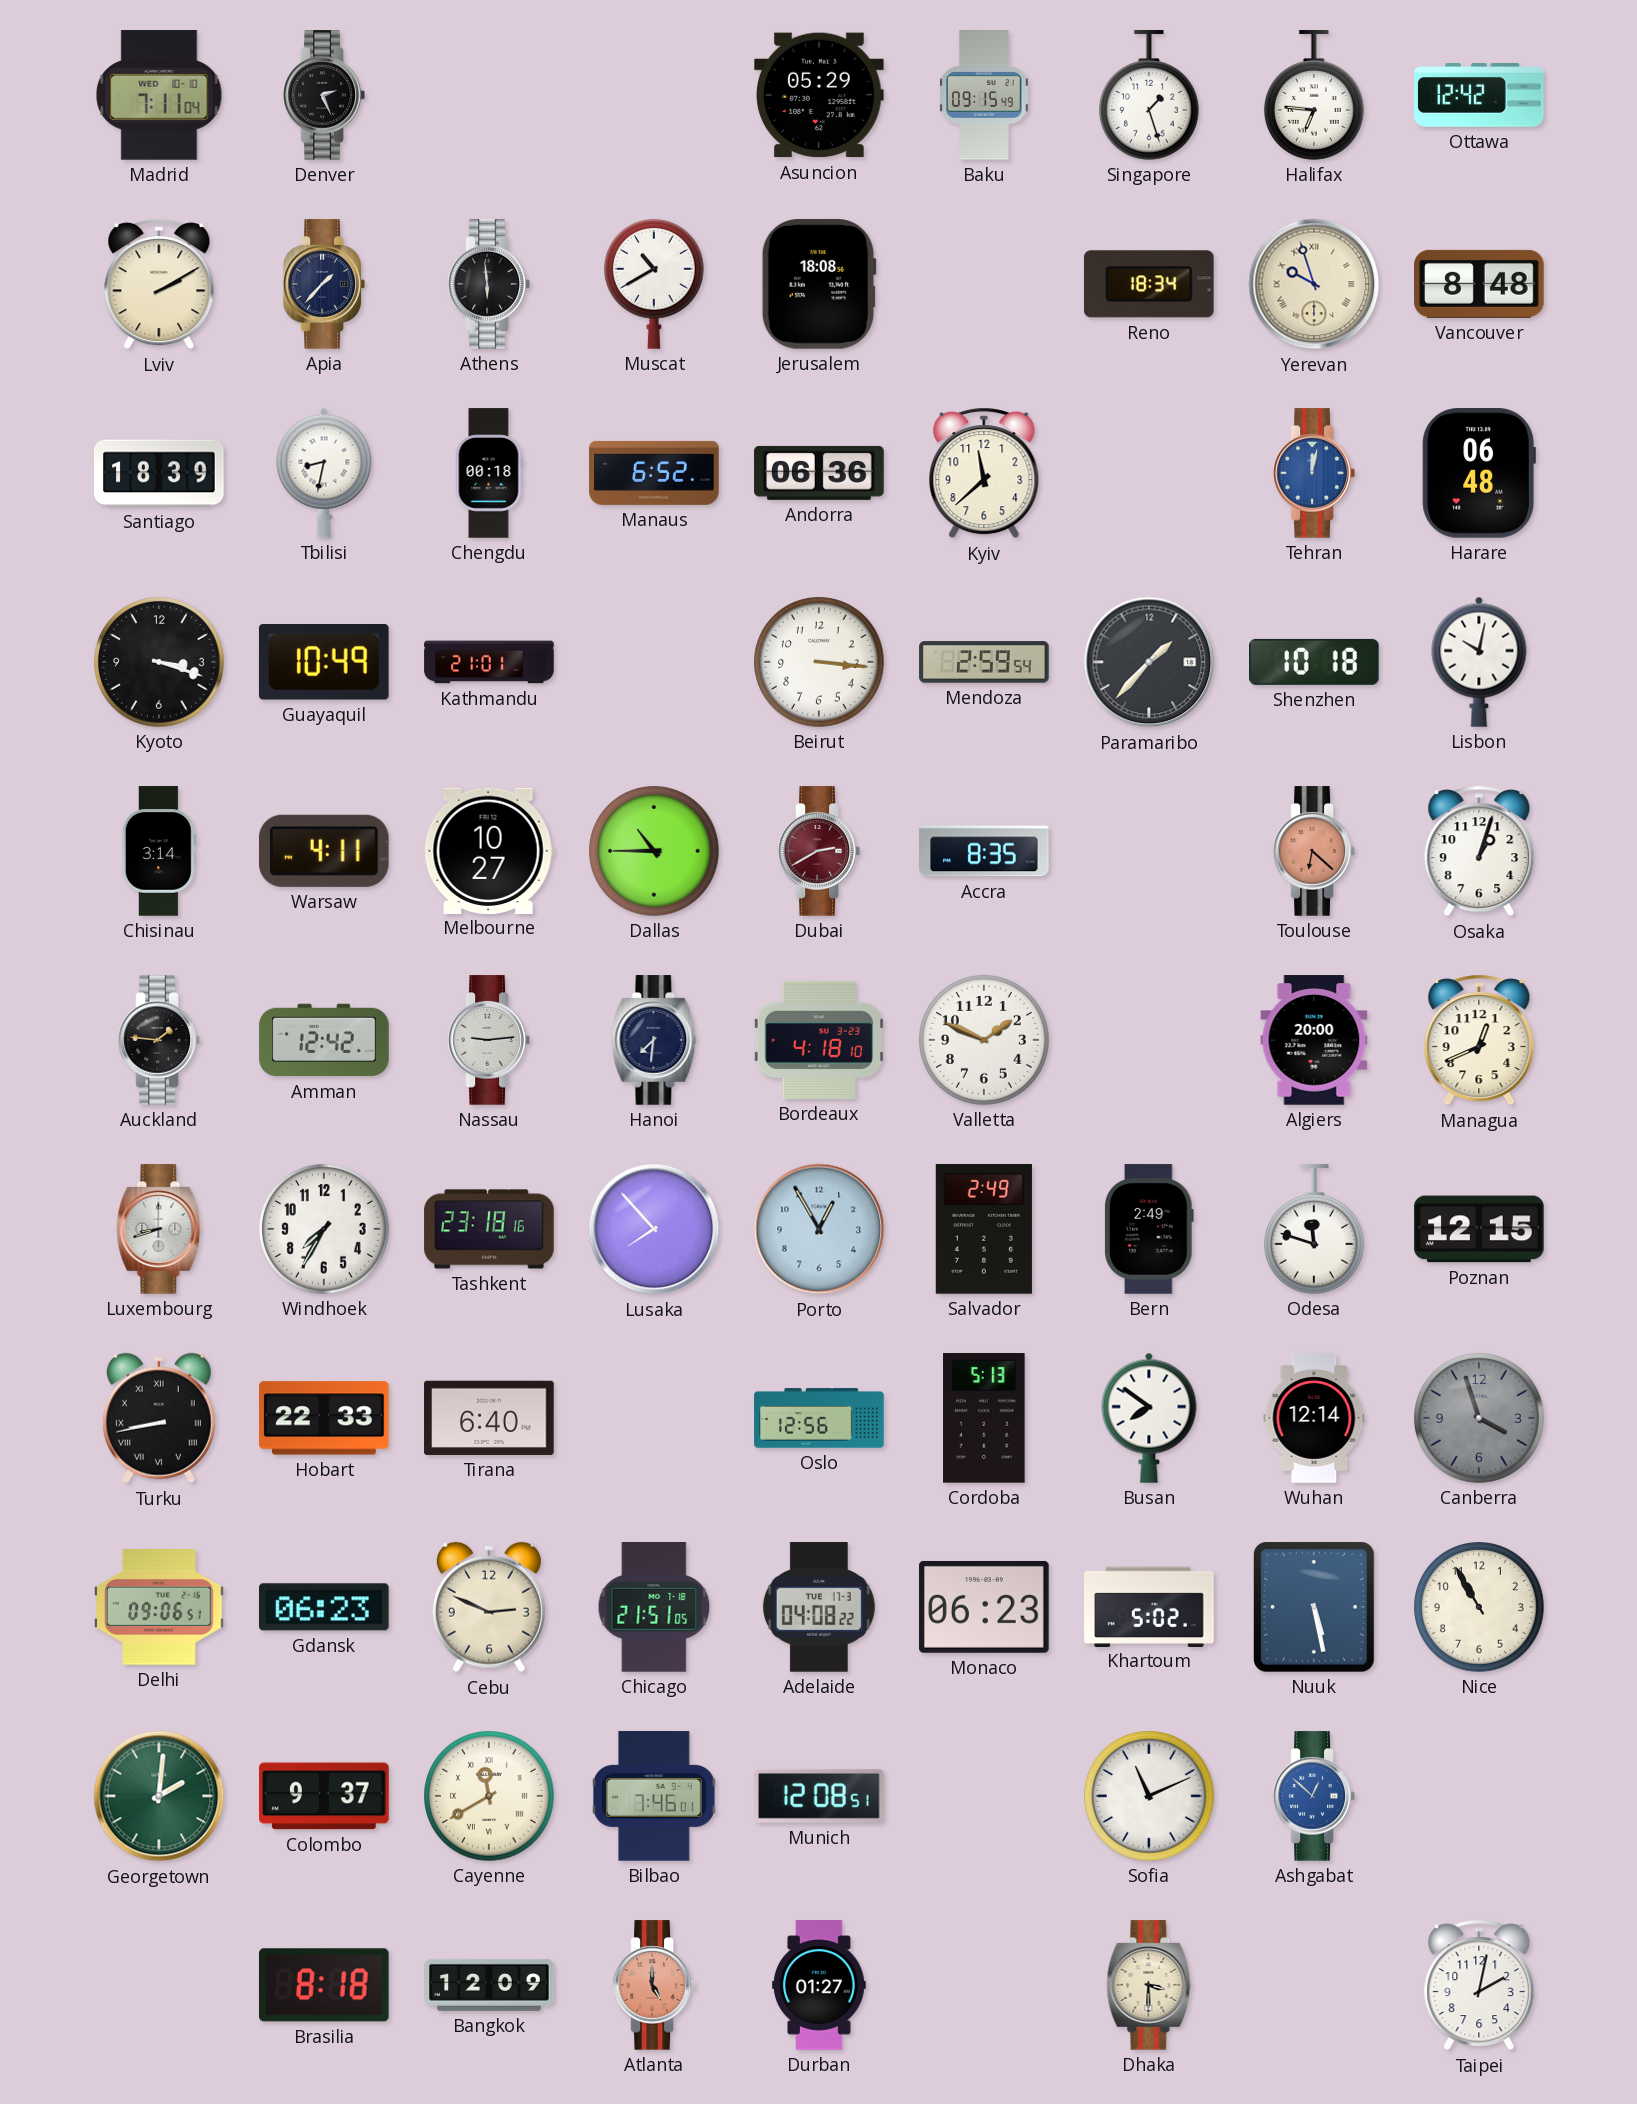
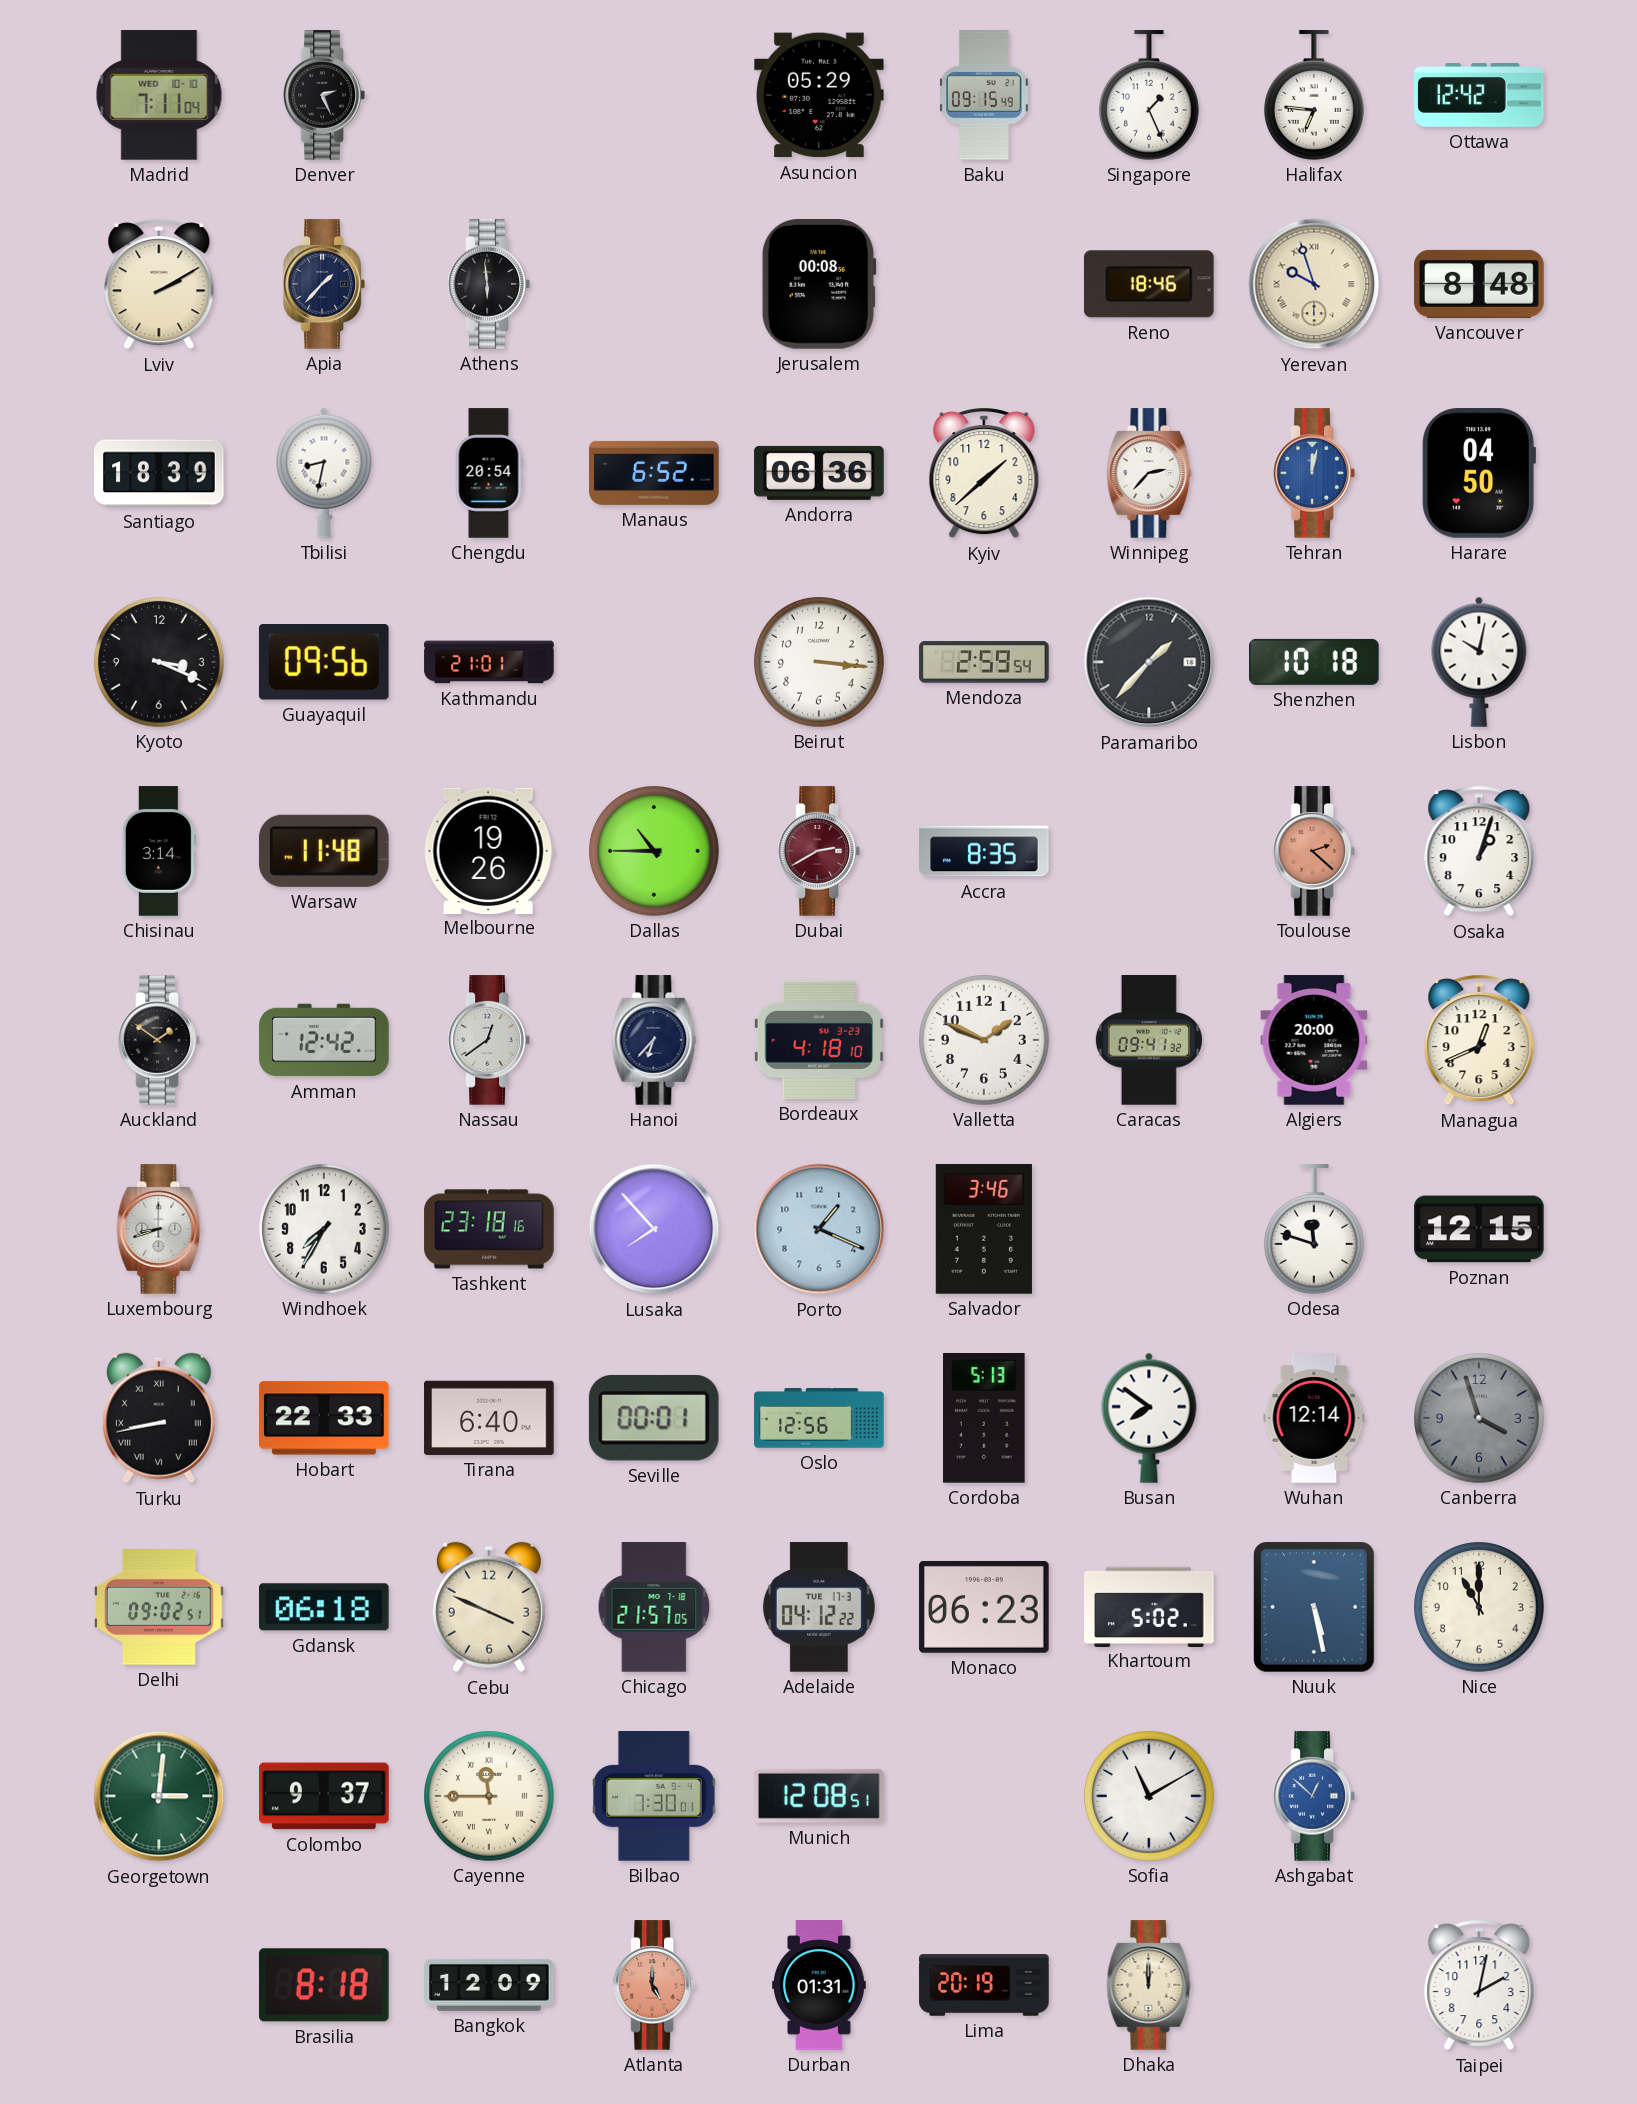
Singapore: 1:27 -> 1:26 (1149, 95)
Muscat: 10:40 -> none (654, 284)
Jerusalem: 18:08 -> 00:08 (819, 285)
Reno: 18:34 -> 18:46 (1149, 284)
Chengdu: 00:18 -> 20:54 (489, 473)
Kyiv: 11:38 -> 1:38 (984, 473)
Winnipeg: none -> 2:37 (1149, 473)
Harare: 06:48 -> 04:50 (1479, 473)
Kyoto: 3:18 -> 3:19 (160, 663)
Guayaquil: 10:49 -> 09:56 (324, 663)
Warsaw: 4:11 -> 11:48 (324, 851)
Melbourne: 10:27 -> 19:26 (489, 850)
Toulouse: 6:22 -> 2:22 (1314, 851)
Auckland: 1:46 -> 1:51 (159, 1040)
Nassau: 9:14 -> 12:39 (489, 1040)
Hanoi: 7:31 -> 6:37 (654, 1040)
Caracas: none -> 09:41 (1149, 1040)
Porto: 12:55 -> 1:19 (819, 1229)
Salvador: 2:49 -> 3:46 (984, 1229)
Bern: 2:49 -> none (1150, 1229)
Seville: none -> 00:01 (654, 1418)
Delhi: 09:06 -> 09:02 (159, 1608)
Gdansk: 06:23 -> 06:18 (325, 1607)
Cebu: 2:49 -> 3:49 (489, 1607)
Chicago: 21:51 -> 21:57 (654, 1607)
Adelaide: 04:08 -> 04:12 (819, 1607)
Nice: 10:55 -> 11:00 (1480, 1608)
Georgetown: 2:01 -> 3:01 (159, 1796)
Cayenne: 11:40 -> 11:45 (490, 1797)
Bilbao: 7:46 -> 7:30 (654, 1796)
Sofia: 11:11 -> 11:10 (1150, 1797)
Durban: 01:27 -> 01:31 (820, 1985)
Lima: none -> 20:19 (984, 1985)
Dhaka: 3:30 -> 12:00 (1149, 1985)
